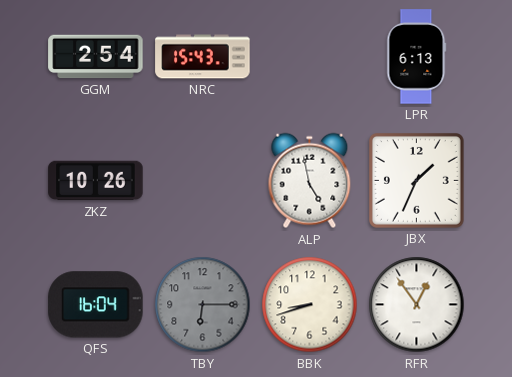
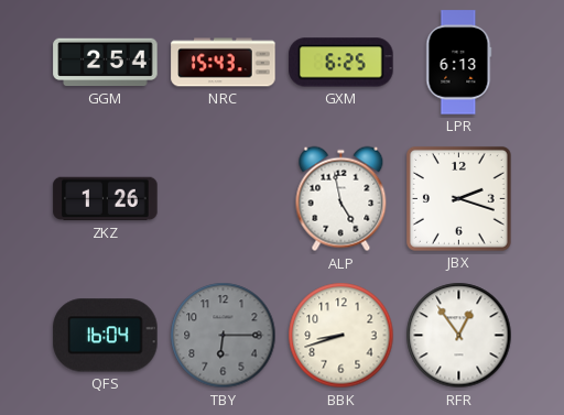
GXM: none -> 6:25 (341, 63)
ZKZ: 10:26 -> 1:26 (106, 199)
JBX: 1:34 -> 2:18 (458, 198)
